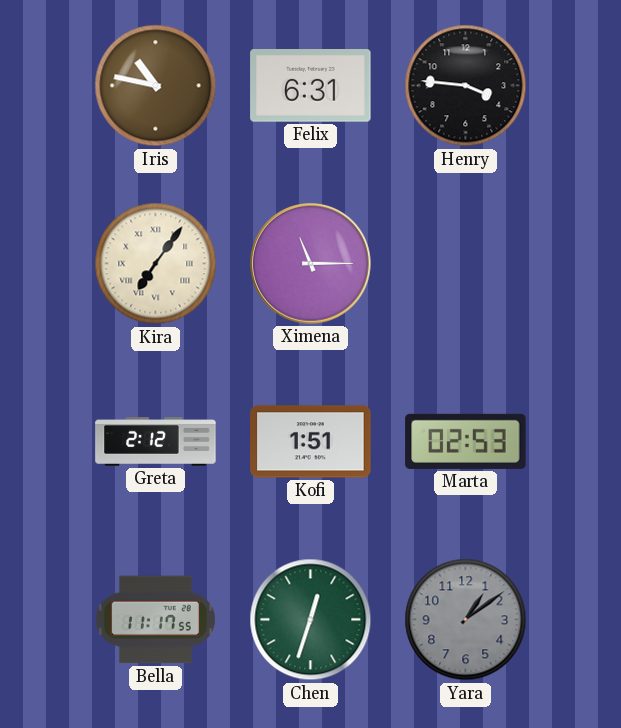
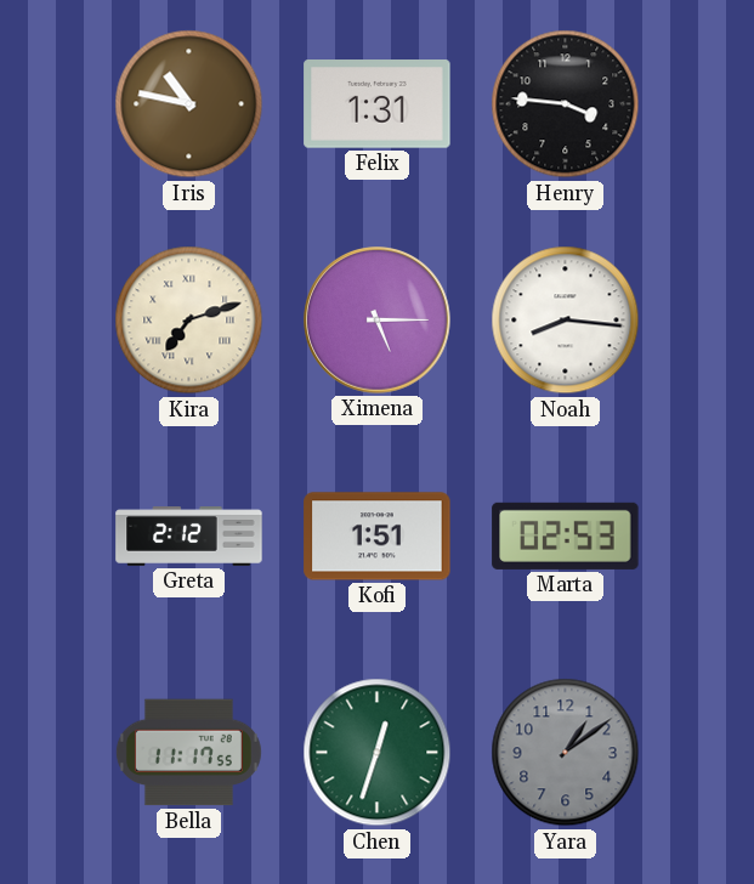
Felix: 6:31 -> 1:31 (378, 104)
Kira: 7:06 -> 7:12 (189, 321)
Ximena: 11:15 -> 5:15 (378, 321)
Noah: none -> 8:16 (566, 321)
